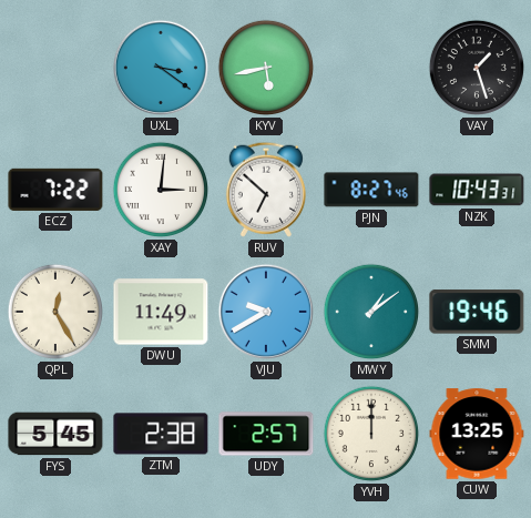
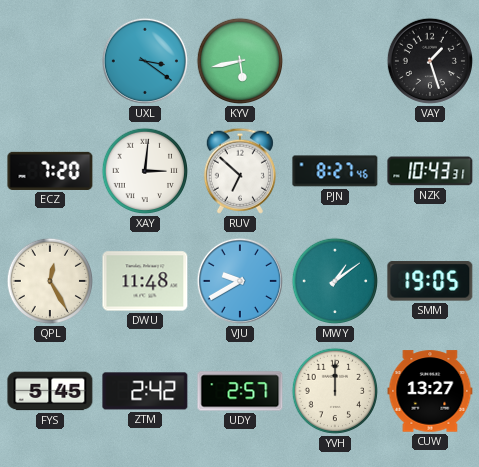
ECZ: 7:22 -> 7:20 (50, 171)
DWU: 11:49 -> 11:48 (145, 281)
SMM: 19:46 -> 19:05 (430, 281)
ZTM: 2:38 -> 2:42 (145, 391)
CUW: 13:25 -> 13:27 (430, 391)
